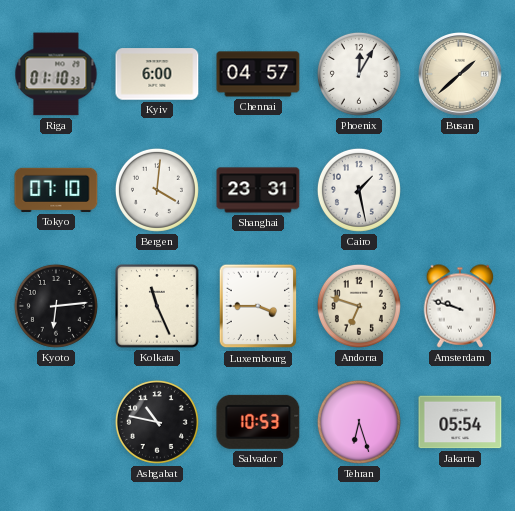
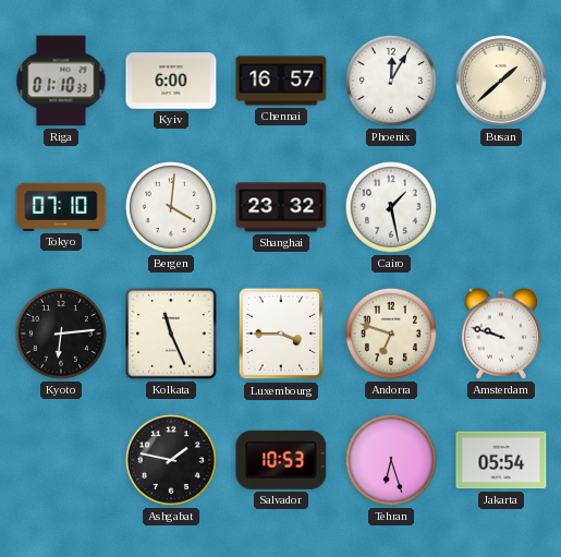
Chennai: 04:57 -> 16:57 (281, 81)
Shanghai: 23:31 -> 23:32 (281, 207)
Ashgabat: 10:47 -> 1:47 (171, 460)
